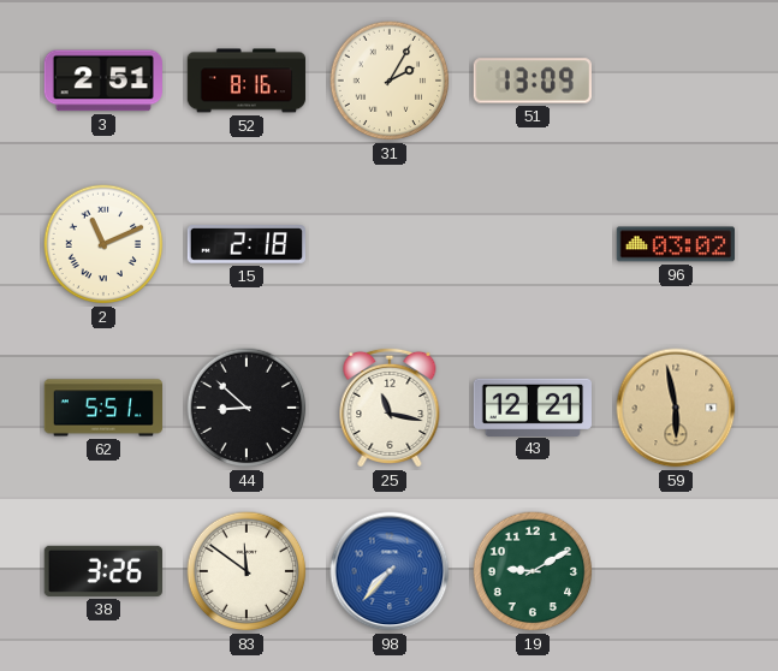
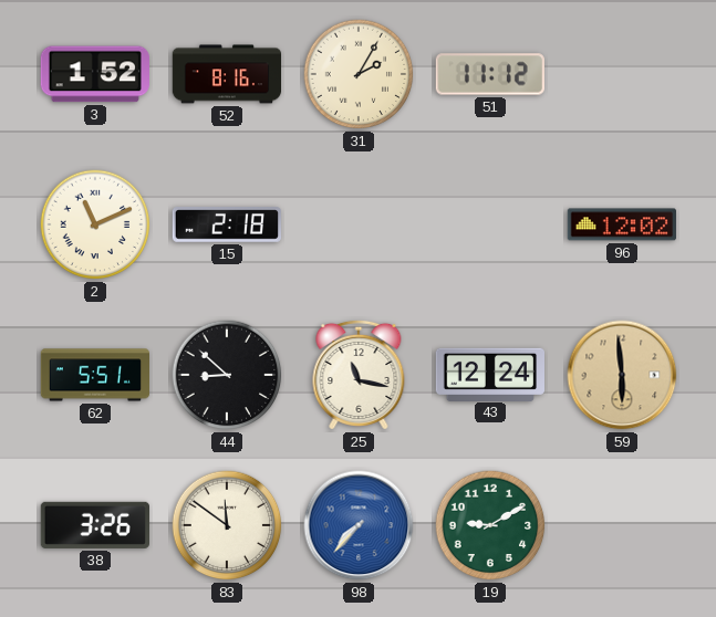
3: 2:51 -> 1:52 (95, 74)
51: 13:09 -> 11:12 (490, 74)
96: 03:02 -> 12:02 (622, 224)
43: 12:21 -> 12:24 (489, 374)
59: 5:58 -> 5:59 (622, 375)
